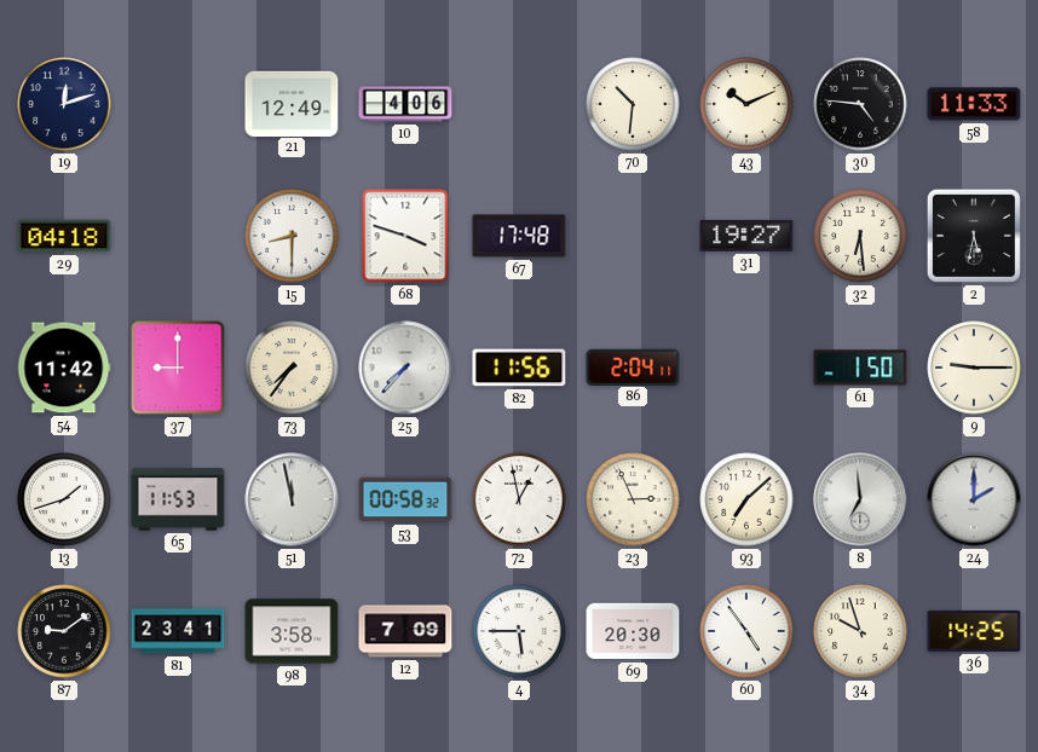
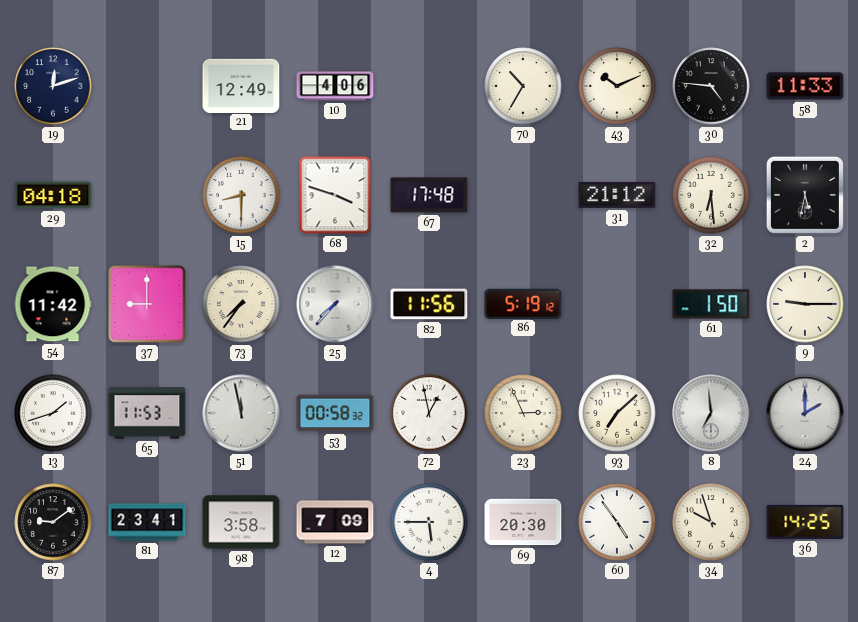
70: 10:31 -> 10:35 (523, 86)
31: 19:27 -> 21:12 (617, 195)
86: 2:04 -> 5:19 (523, 303)
